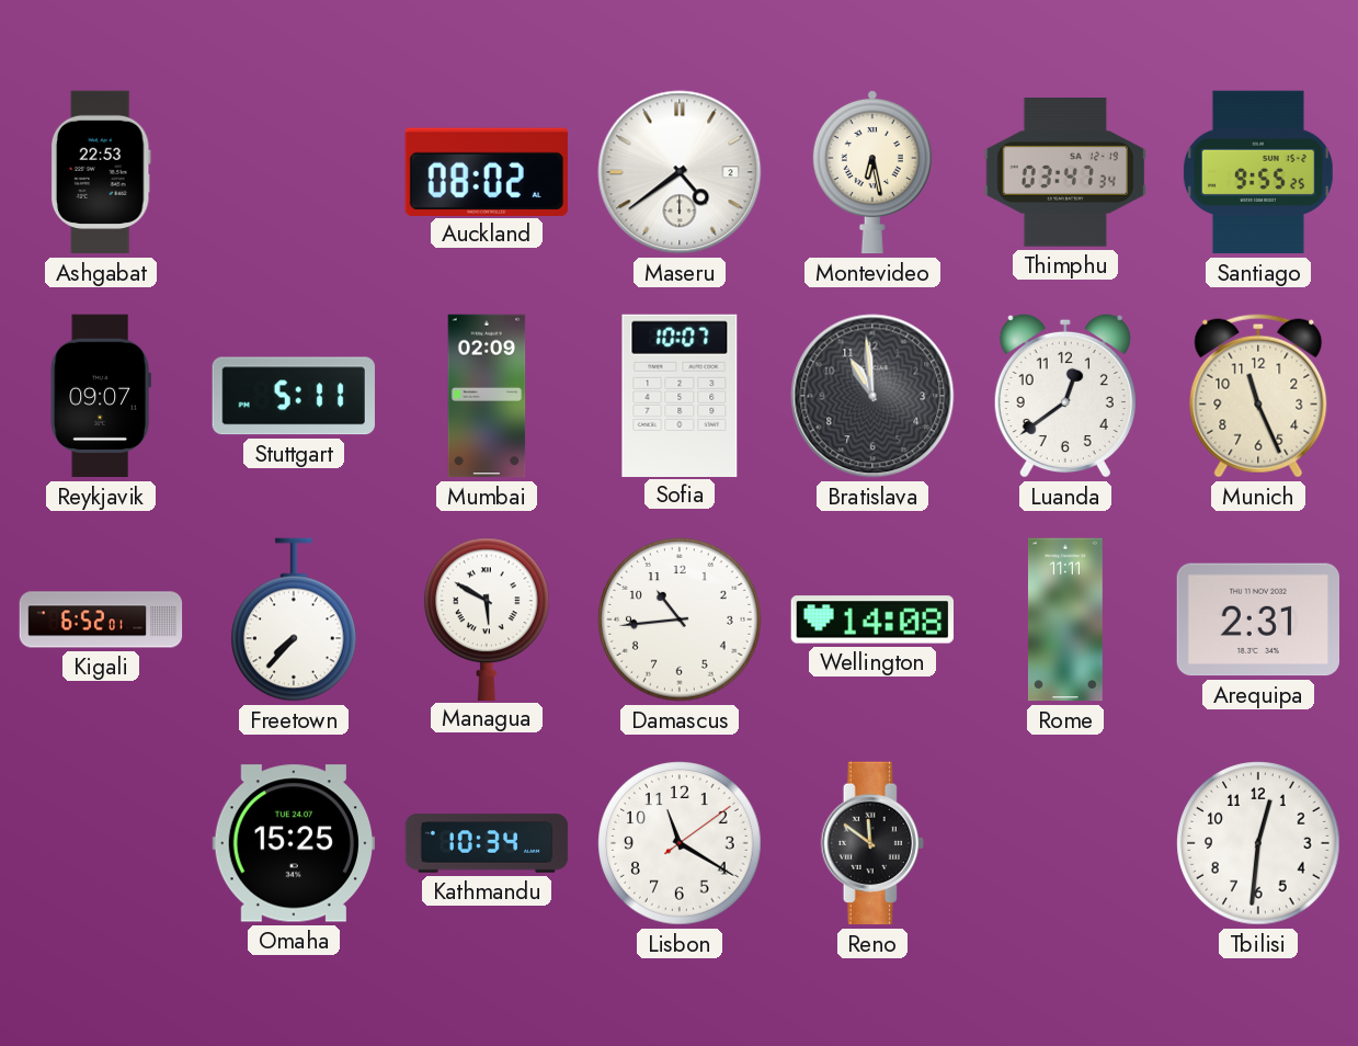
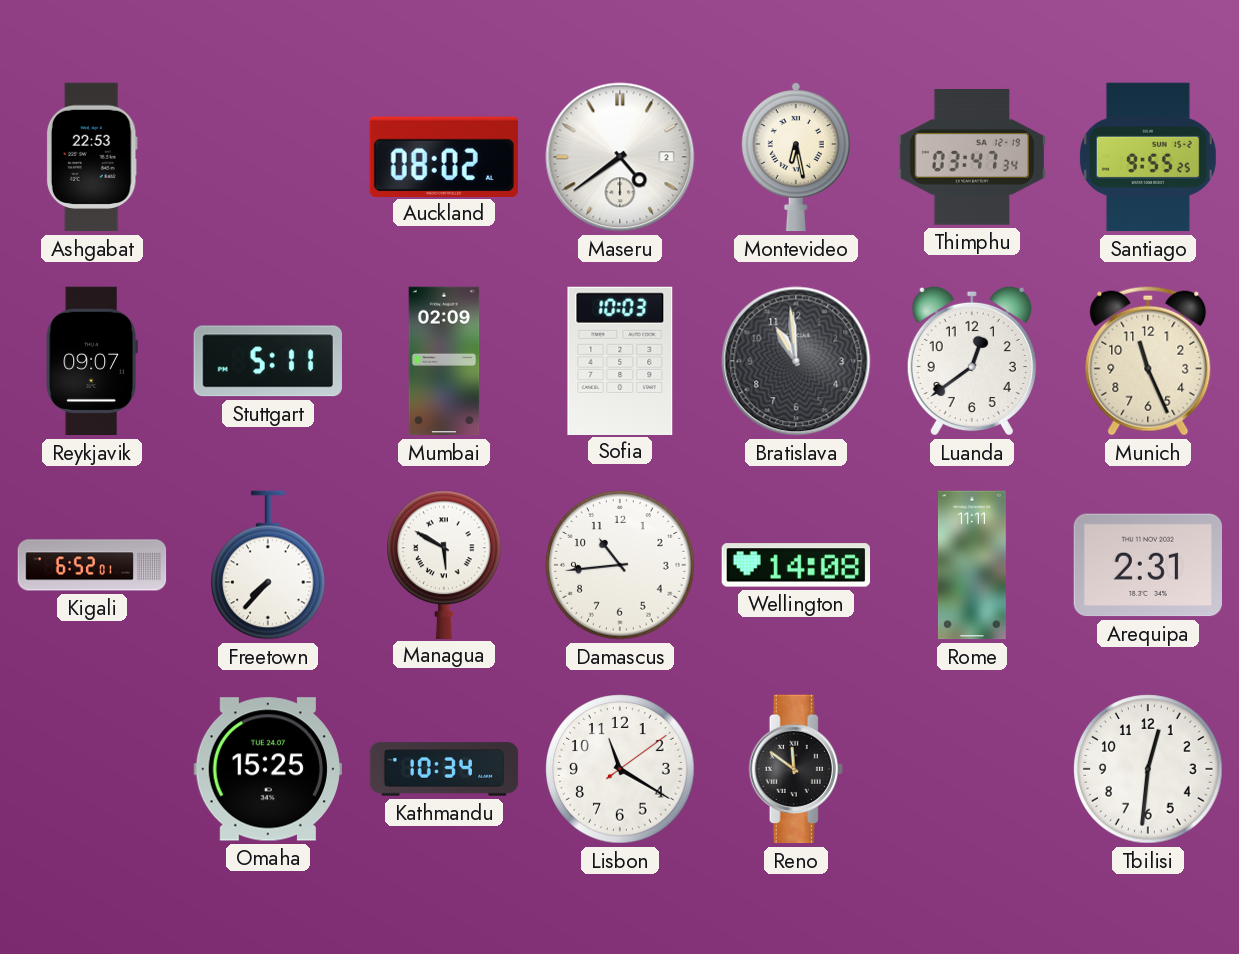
Sofia: 10:07 -> 10:03 (620, 360)
